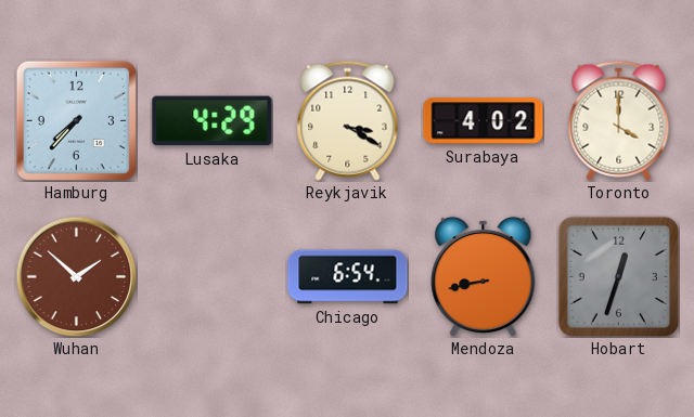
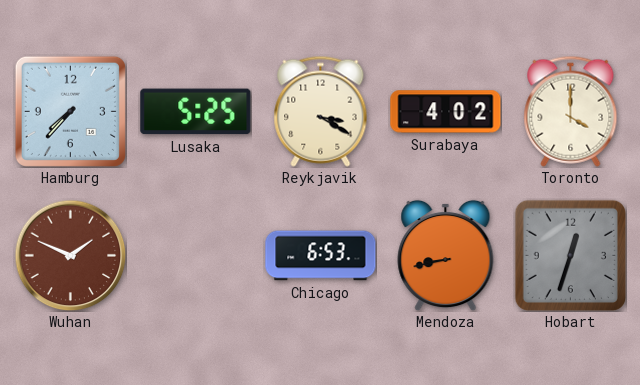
Lusaka: 4:29 -> 5:25 (196, 112)
Wuhan: 1:52 -> 1:49 (70, 255)
Chicago: 6:54 -> 6:53 (321, 256)
